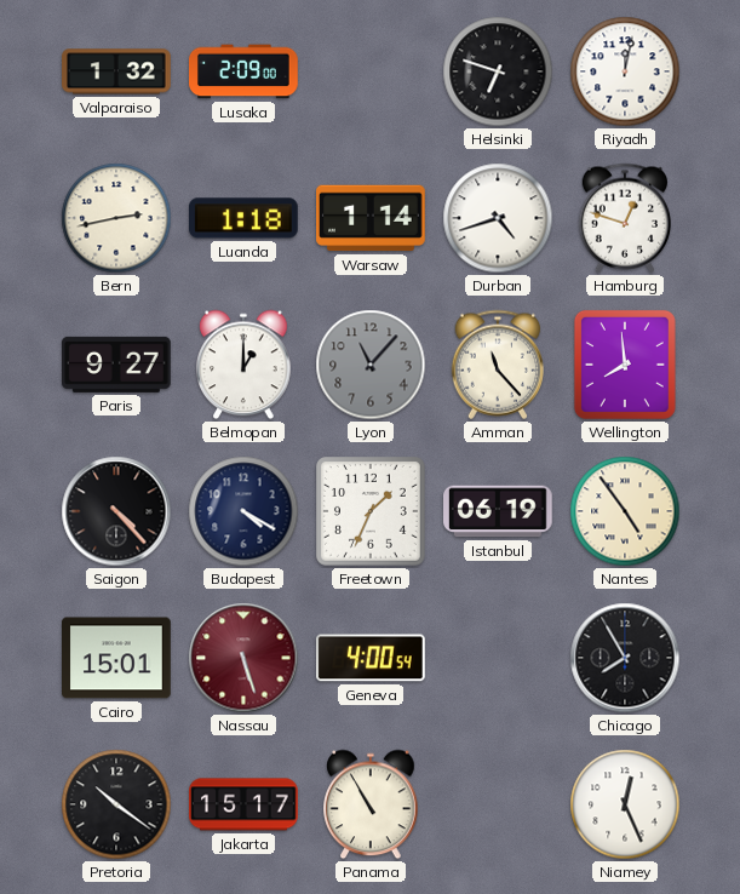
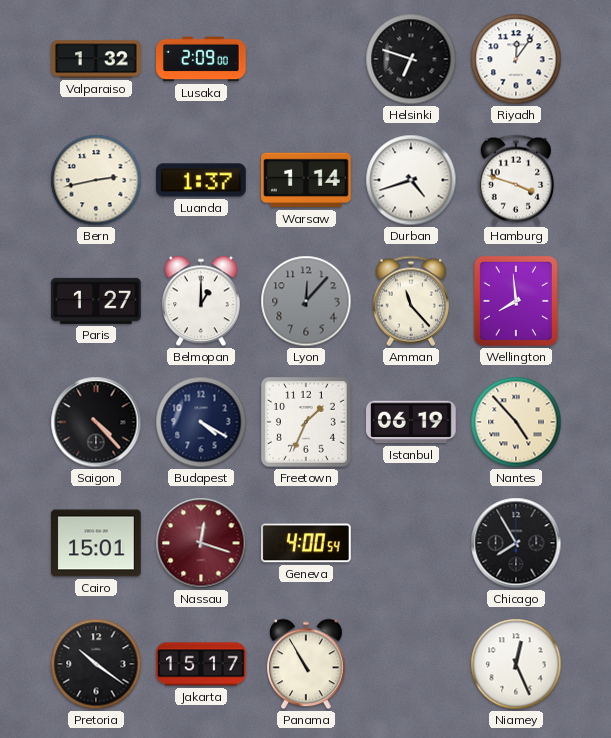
Riyadh: 12:02 -> 12:06 (516, 59)
Luanda: 1:18 -> 1:37 (202, 180)
Hamburg: 12:48 -> 3:48 (515, 180)
Paris: 9:27 -> 1:27 (97, 301)
Lyon: 11:07 -> 12:07 (306, 301)
Nantes: 4:54 -> 4:53 (516, 422)
Nassau: 5:27 -> 12:18 (201, 543)
